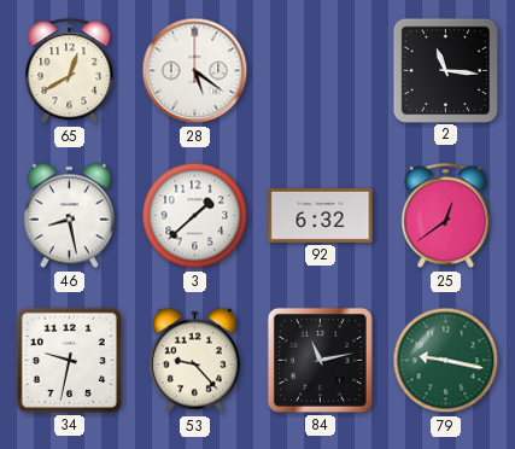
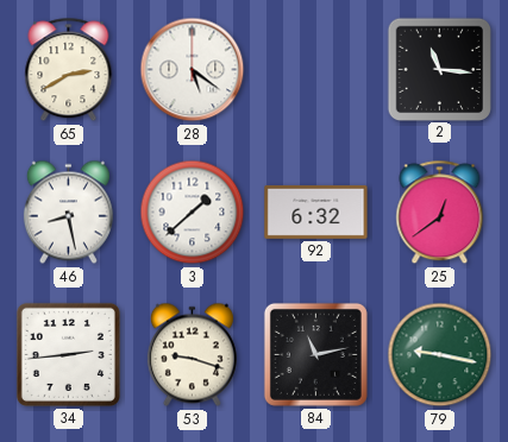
65: 12:40 -> 2:40 (69, 70)
34: 9:32 -> 2:44 (68, 354)
53: 9:23 -> 9:18 (192, 355)
